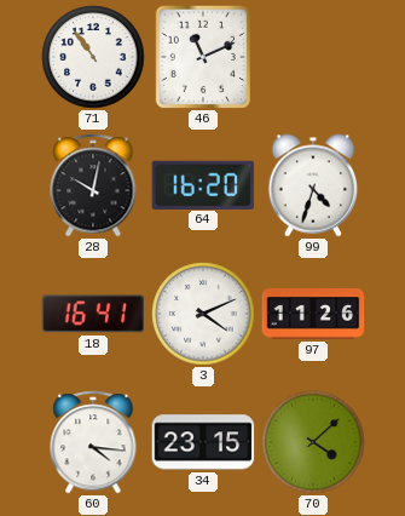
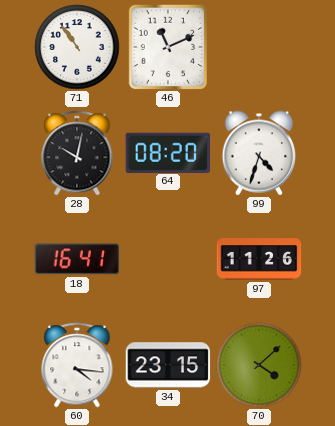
64: 16:20 -> 08:20 (168, 152)
3: 4:11 -> none (203, 314)
